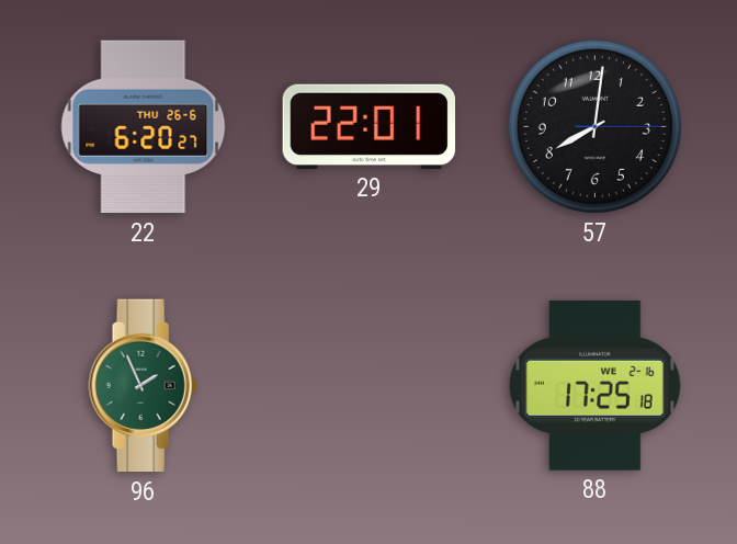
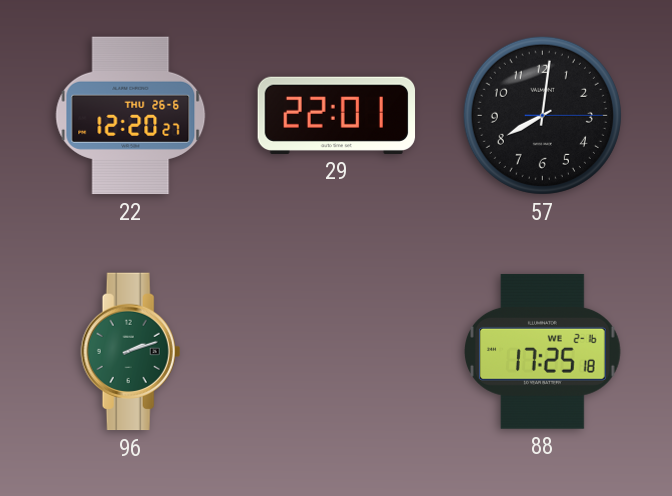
22: 6:20 -> 12:20 (131, 116)
96: 1:56 -> 2:12 (131, 352)
